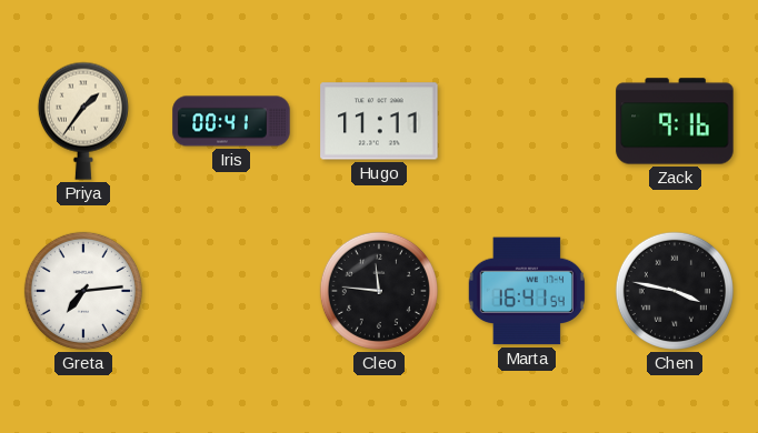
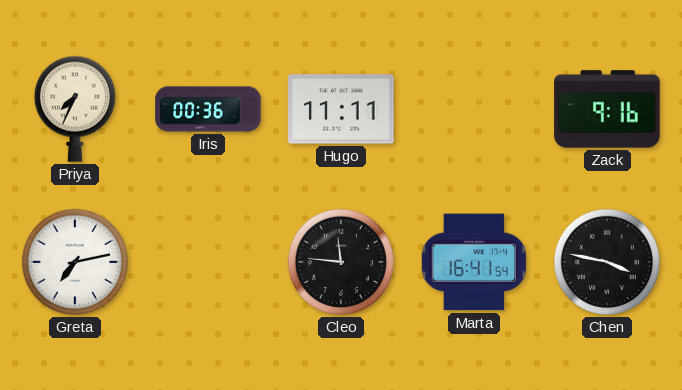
Priya: 1:36 -> 7:34 (75, 109)
Iris: 00:41 -> 00:36 (208, 109)
Greta: 7:14 -> 7:13 (75, 262)
